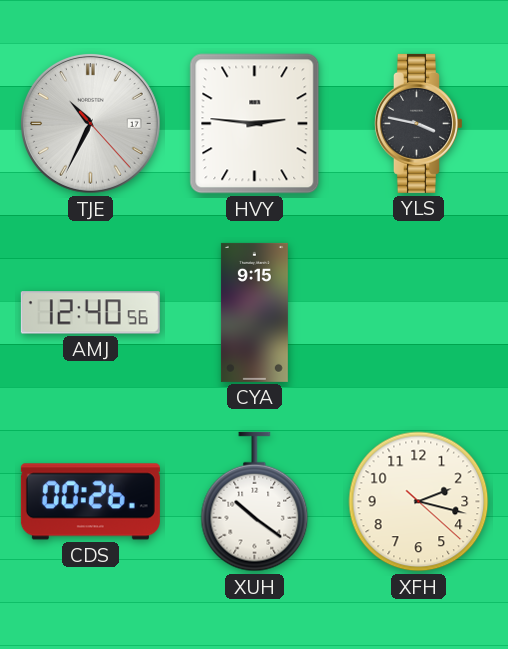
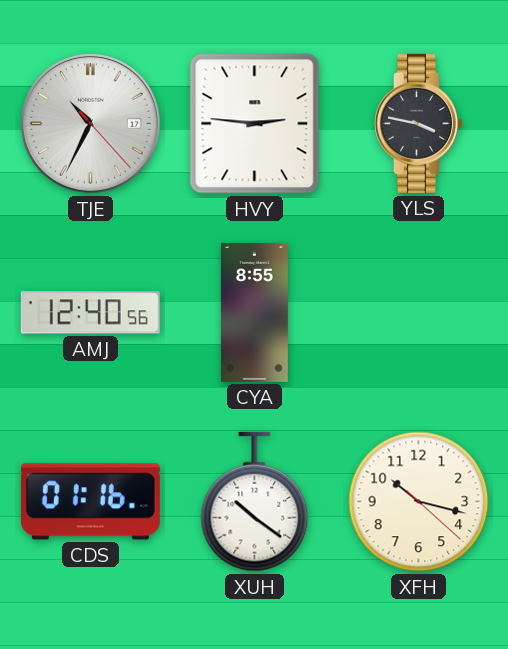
CYA: 9:15 -> 8:55 (254, 312)
CDS: 00:26 -> 01:16 (90, 502)
XFH: 2:17 -> 10:17 (419, 502)
